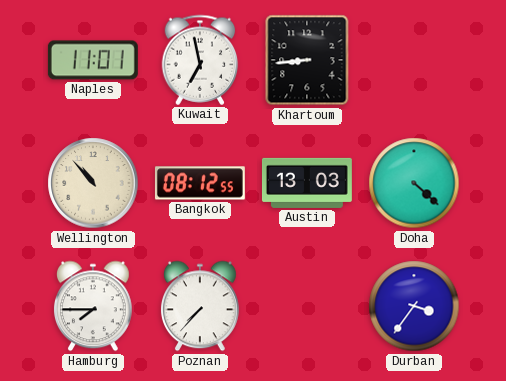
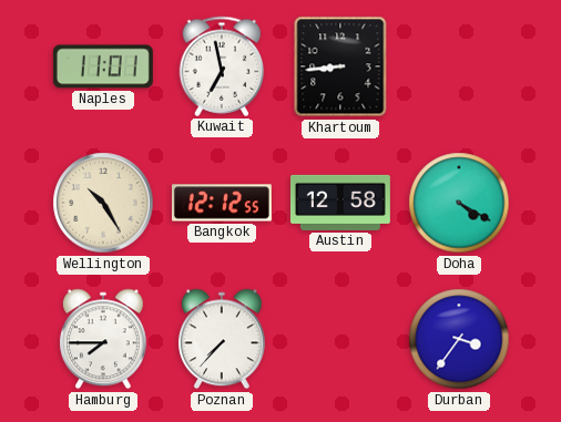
Wellington: 10:53 -> 10:25 (103, 203)
Bangkok: 08:12 -> 12:12 (222, 203)
Austin: 13:03 -> 12:58 (340, 203)
Doha: 4:22 -> 4:20 (459, 203)
